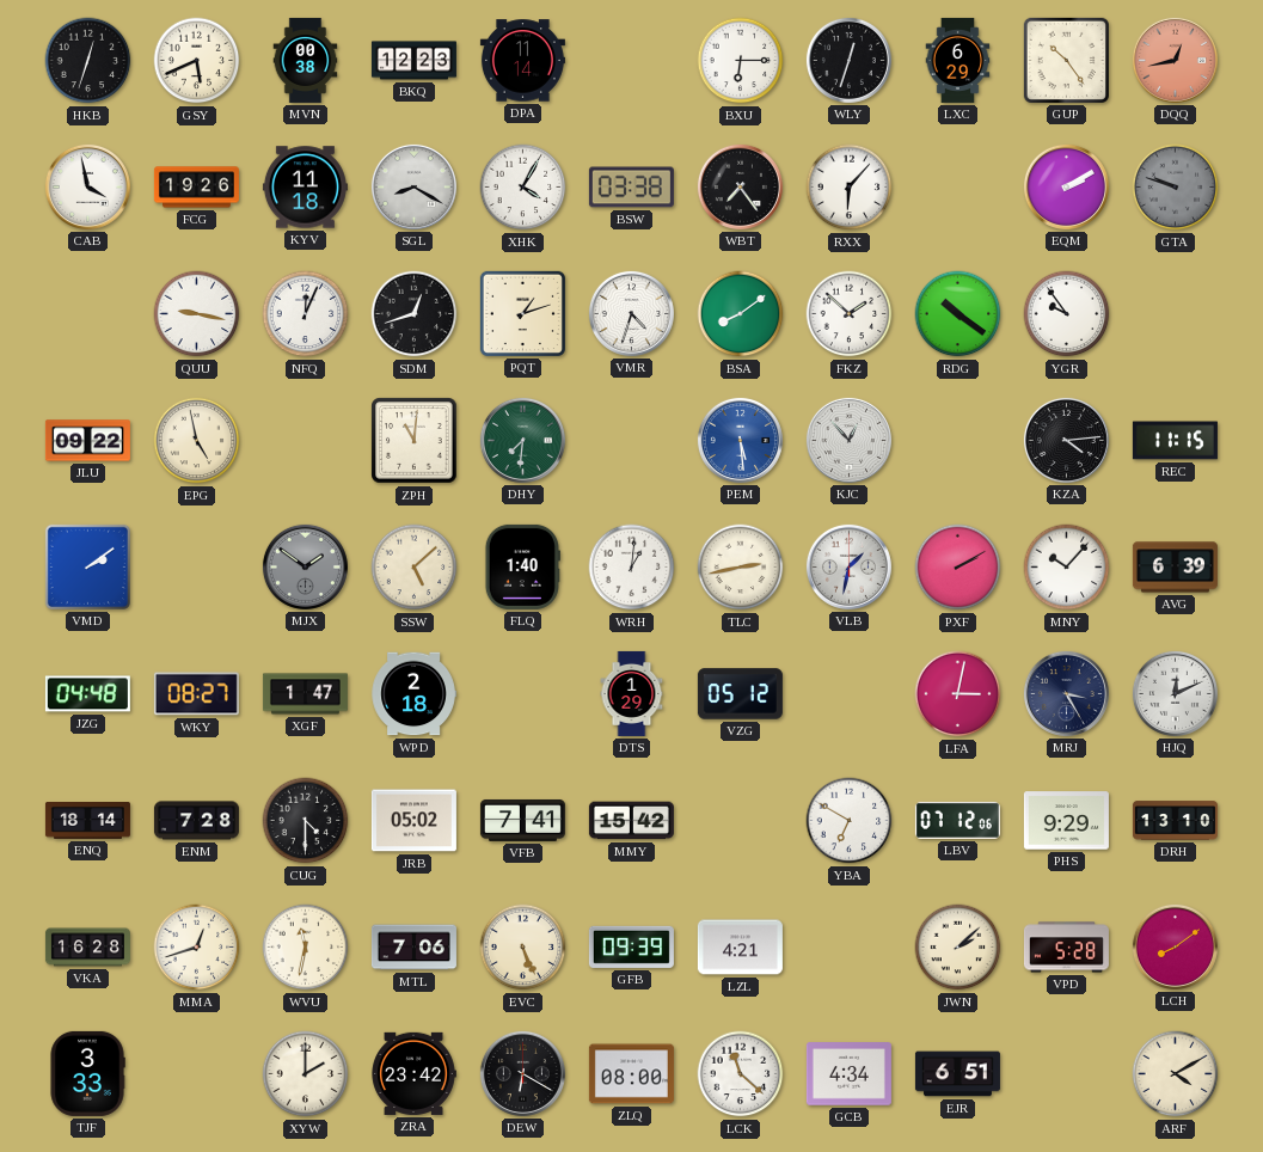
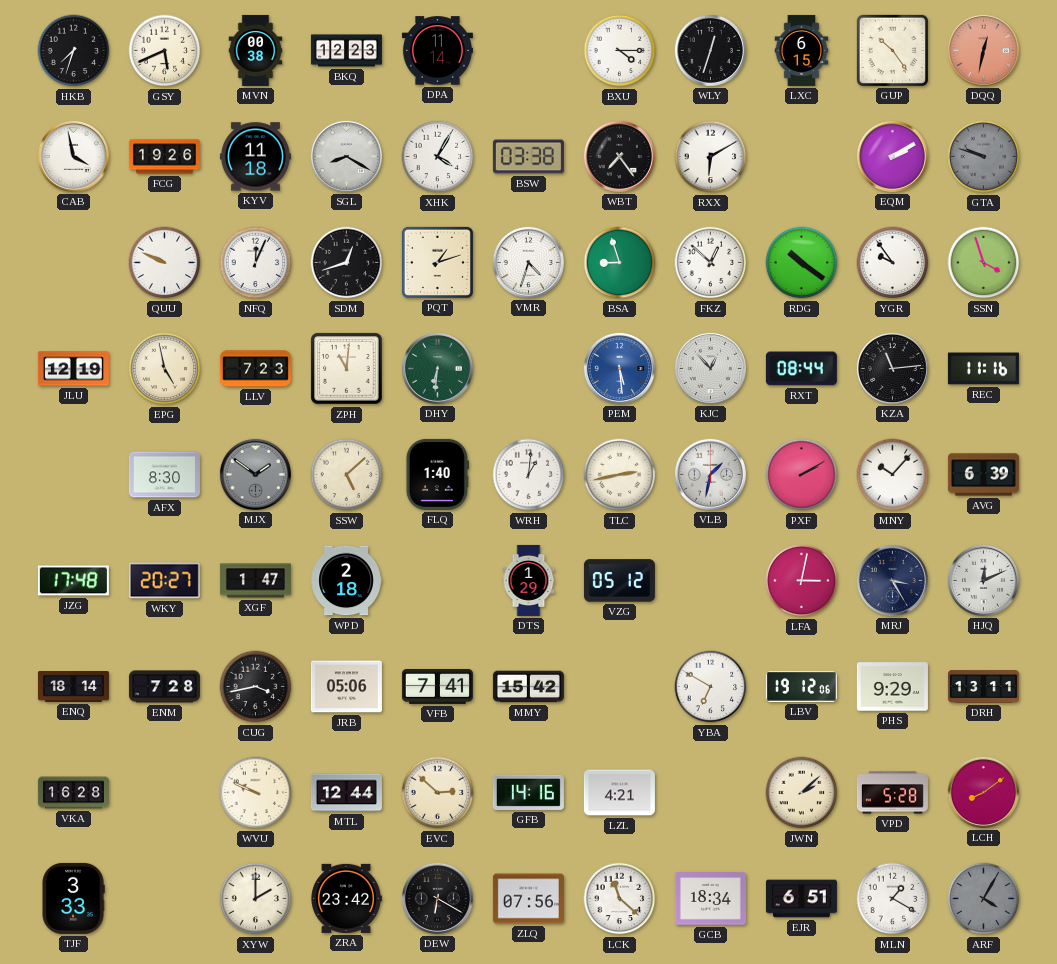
HKB: 12:33 -> 7:33 (74, 51)
BXU: 6:15 -> 4:15 (620, 51)
LXC: 6:29 -> 6:15 (802, 50)
DQQ: 12:43 -> 12:32 (983, 50)
RXX: 6:07 -> 6:10 (711, 157)
QUU: 9:17 -> 9:49 (165, 263)
BSA: 8:09 -> 8:57 (620, 263)
FKZ: 1:52 -> 12:52 (711, 263)
SSN: none -> 3:57 (984, 263)
JLU: 09:22 -> 12:19 (73, 369)
LLV: none -> 7:23 (255, 369)
DHY: 7:31 -> 6:31 (437, 368)
RXT: none -> 08:44 (801, 369)
KZA: 4:14 -> 11:14 (892, 368)
REC: 11:15 -> 11:16 (983, 369)
VMD: 2:09 -> none (87, 566)
AFX: none -> 8:30 (164, 475)
JZG: 04:48 -> 17:48 (73, 581)
WKY: 08:27 -> 20:27 (164, 581)
CUG: 4:30 -> 3:43 (256, 687)
JRB: 05:02 -> 05:06 (346, 687)
LBV: 07:12 -> 19:12 (801, 686)
DRH: 13:10 -> 13:11 (983, 687)
MMA: 12:42 -> none (197, 948)
WVU: 11:32 -> 9:49 (256, 793)
MTL: 7:06 -> 12:44 (346, 793)
EVC: 5:26 -> 2:52 (438, 793)
GFB: 09:39 -> 14:16 (528, 792)
ZLQ: 08:00 -> 07:56 (528, 899)
GCB: 4:34 -> 18:34 (710, 899)
MLN: none -> 1:20 (893, 899)
ARF: 4:10 -> 4:05 (984, 899)
ARF dial: cream -> grey (984, 899)
